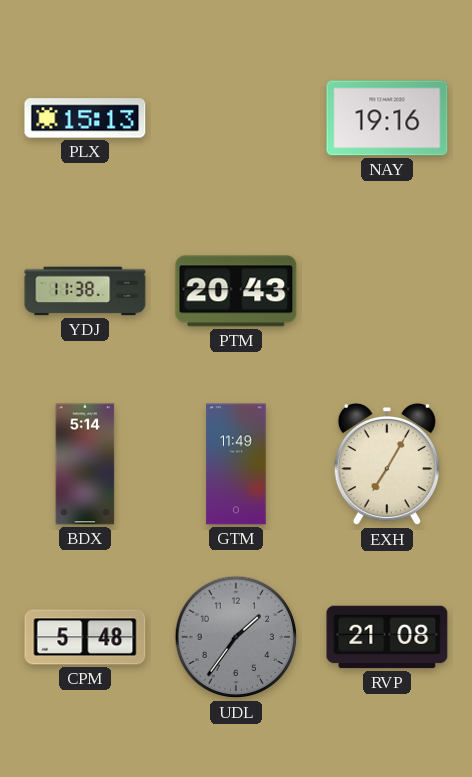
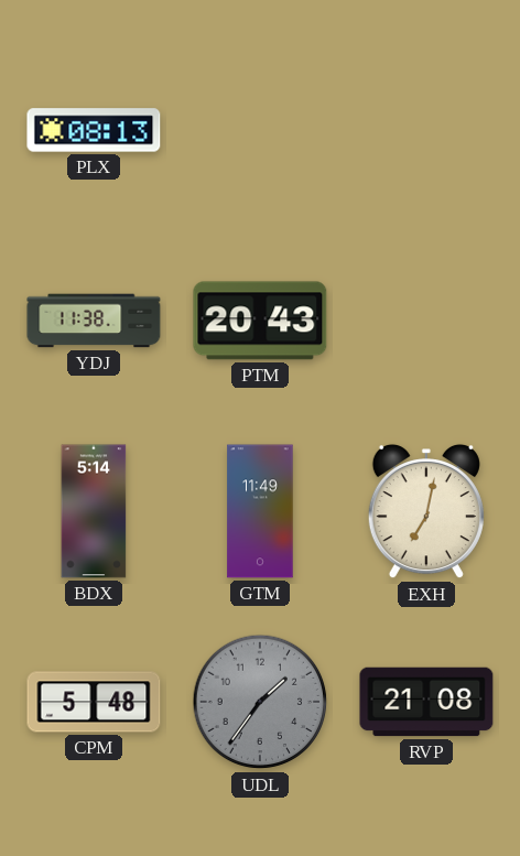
PLX: 15:13 -> 08:13 (94, 130)
NAY: 19:16 -> none (387, 118)
EXH: 7:05 -> 7:02 (426, 511)
